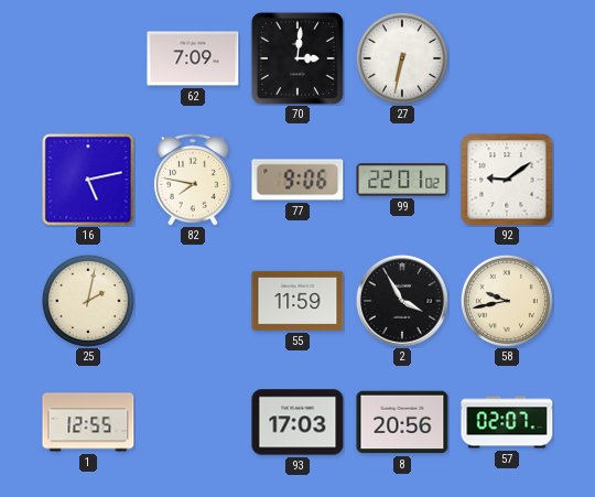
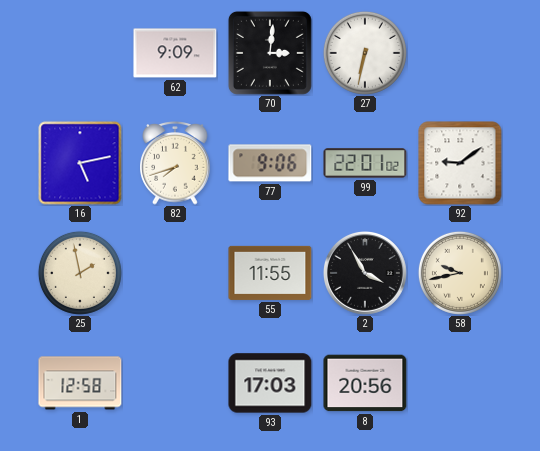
62: 7:09 -> 9:09 (175, 53)
82: 7:47 -> 7:42 (175, 163)
25: 2:02 -> 1:58 (80, 273)
55: 11:59 -> 11:55 (270, 273)
1: 12:55 -> 12:58 (80, 383)
57: 02:07 -> none (507, 422)
